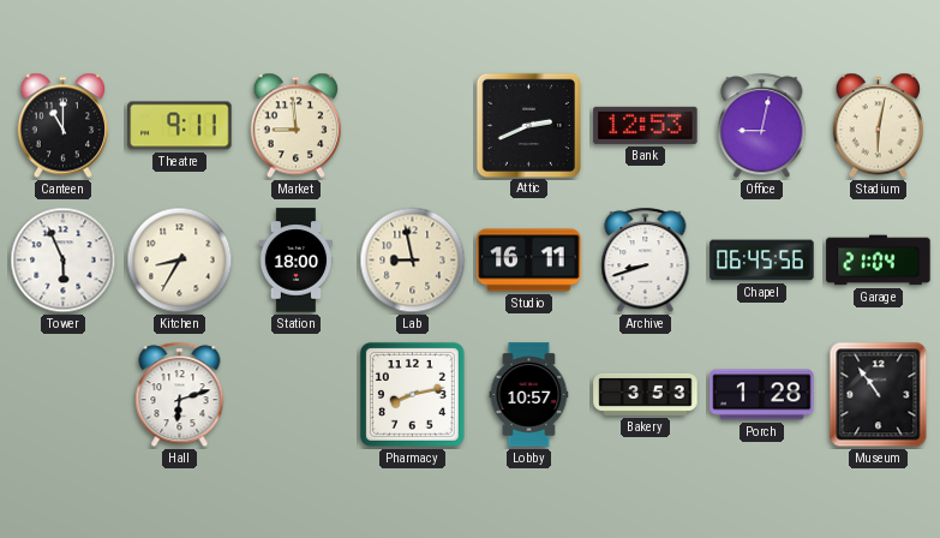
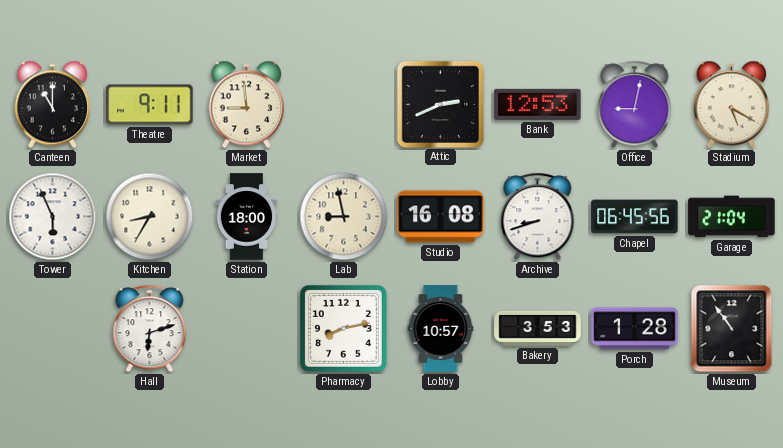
Stadium: 6:02 -> 5:20 (732, 105)
Studio: 16:11 -> 16:08 (441, 217)
